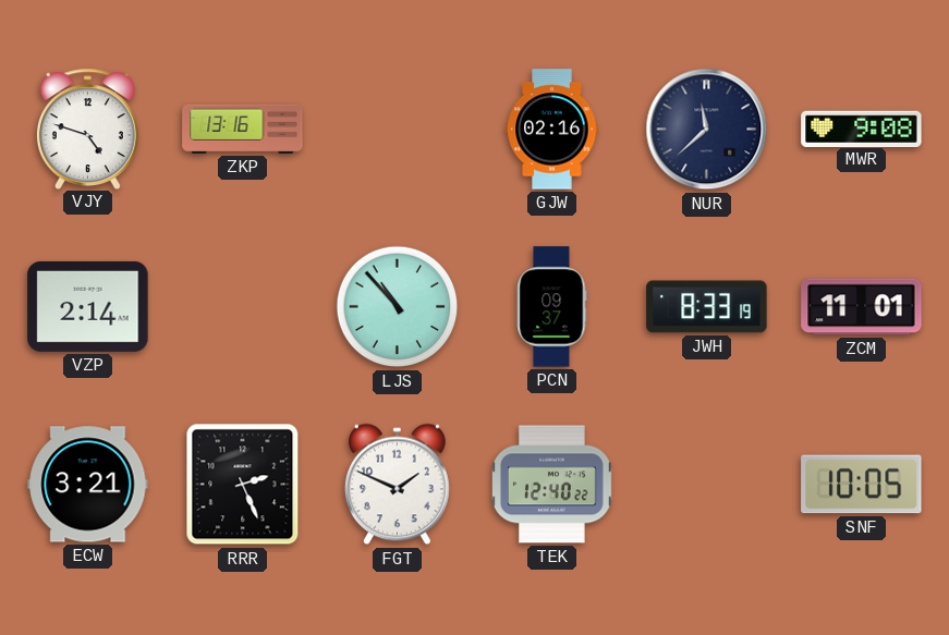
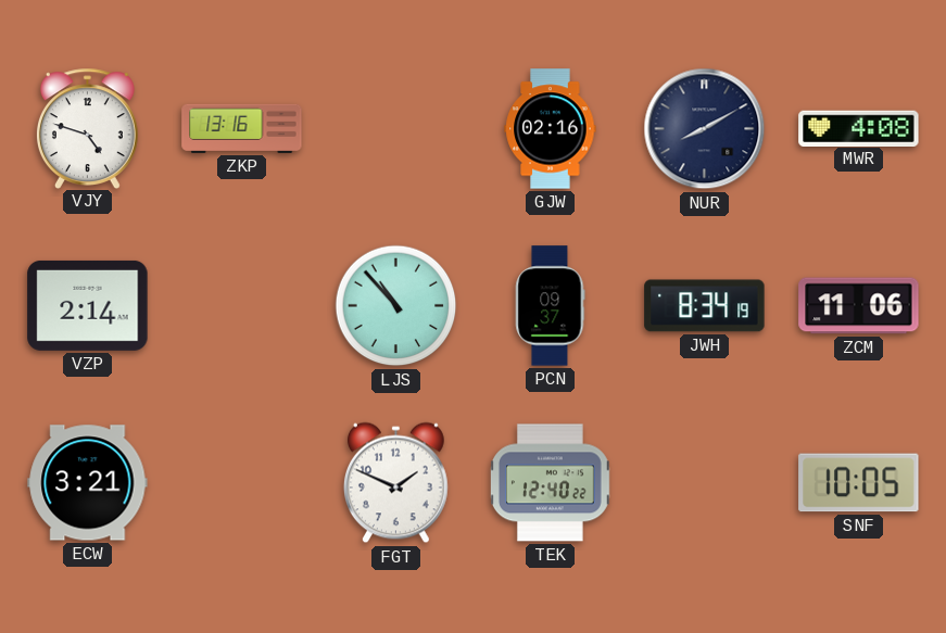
NUR: 11:38 -> 8:10 (705, 129)
MWR: 9:08 -> 4:08 (859, 128)
JWH: 8:33 -> 8:34 (705, 306)
ZCM: 11:01 -> 11:06 (859, 306)
RRR: 2:26 -> none (243, 485)
